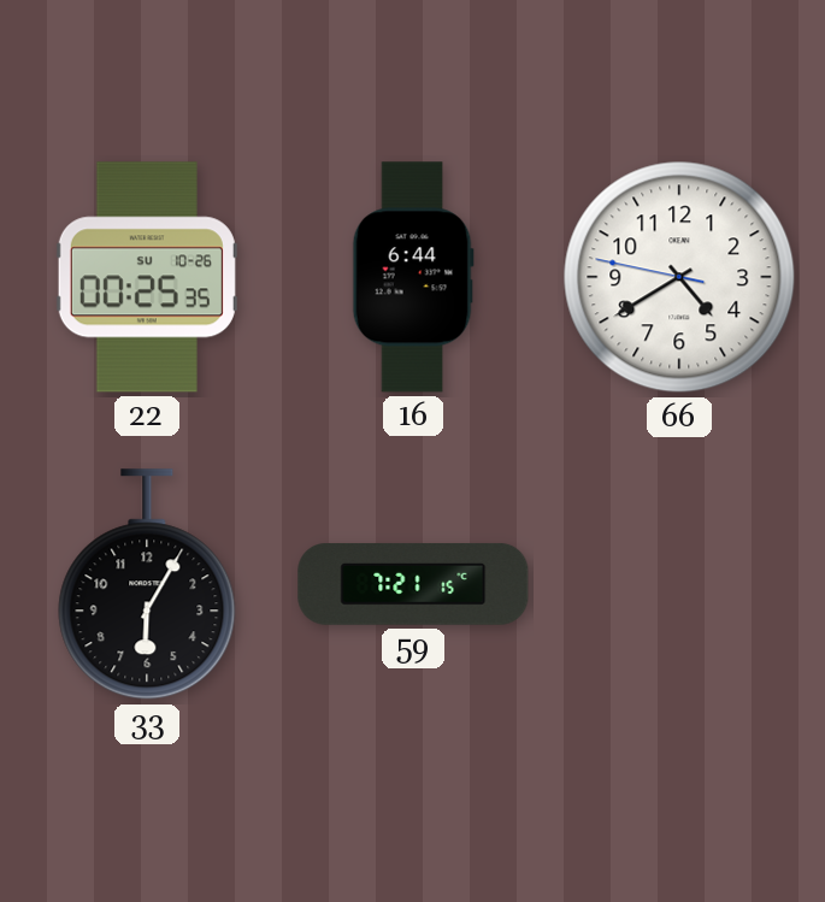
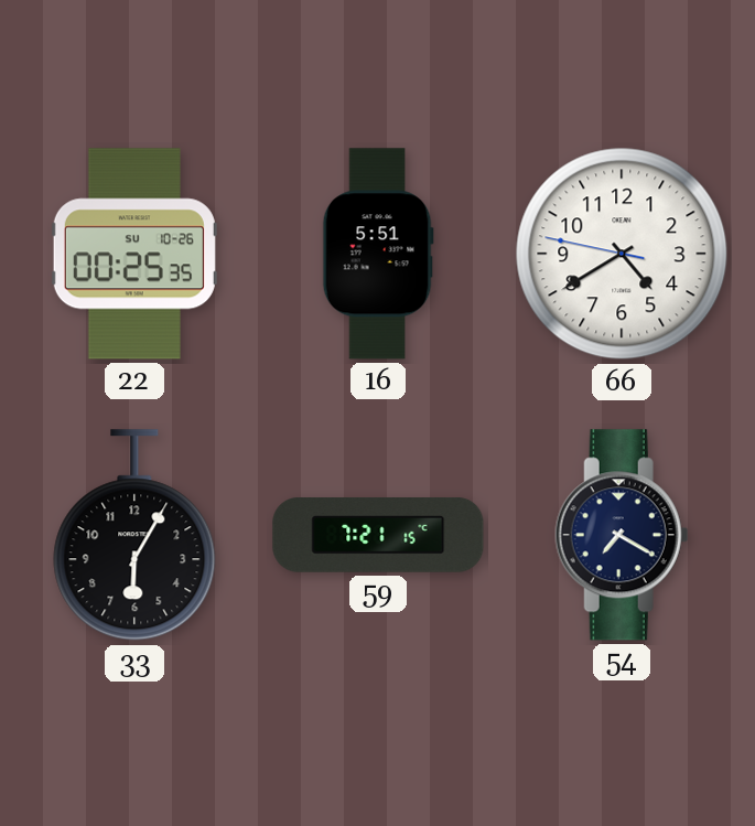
16: 6:44 -> 5:51 (378, 254)
54: none -> 7:20 (622, 535)
